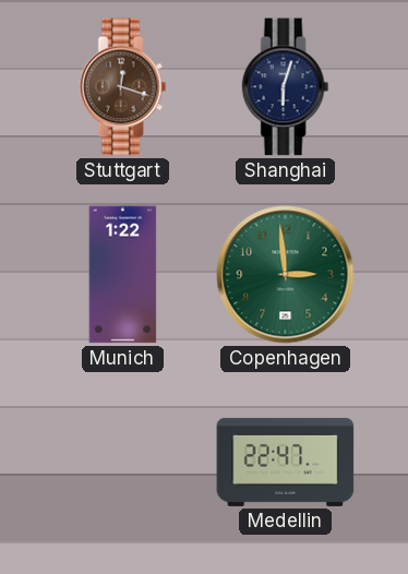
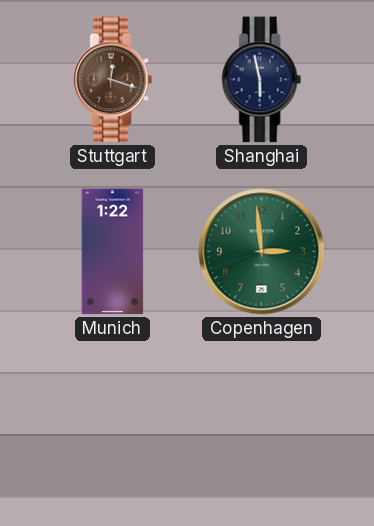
Shanghai: 6:03 -> 5:58 (262, 80)
Medellin: 22:47 -> none (286, 462)
